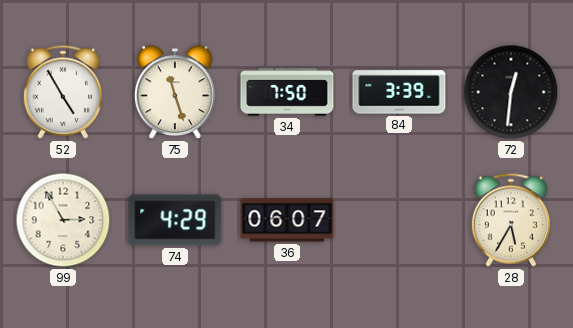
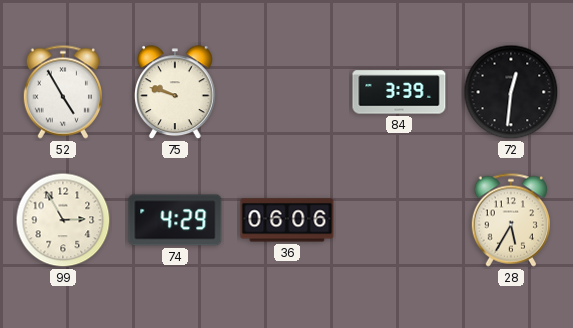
75: 11:27 -> 9:48 (176, 93)
34: 7:50 -> none (287, 92)
36: 06:07 -> 06:06 (287, 220)
